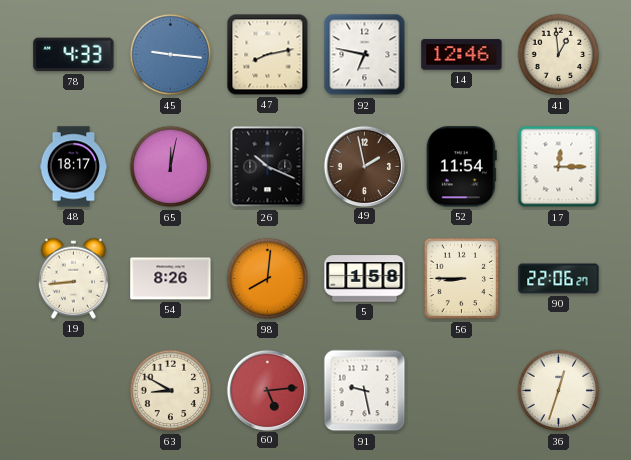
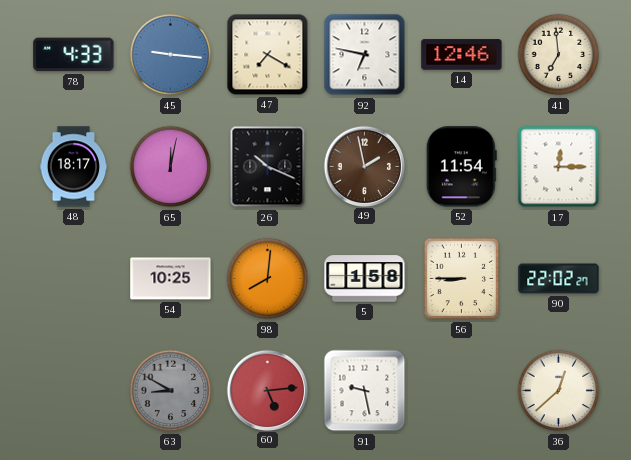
47: 8:13 -> 7:20 (268, 55)
41: 12:59 -> 6:59 (559, 55)
19: 8:44 -> none (73, 278)
54: 8:26 -> 10:25 (171, 279)
90: 22:06 -> 22:02 (559, 279)
63 dial: cream -> grey (171, 391)
36: 12:33 -> 12:38 (559, 391)
